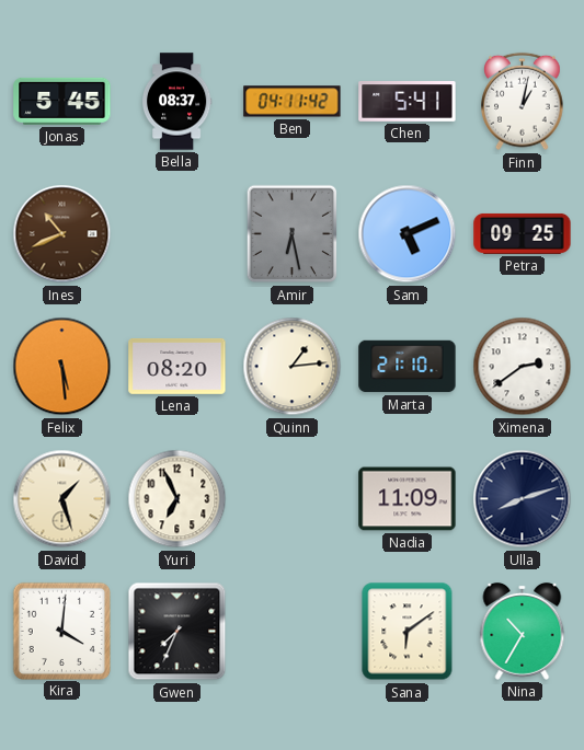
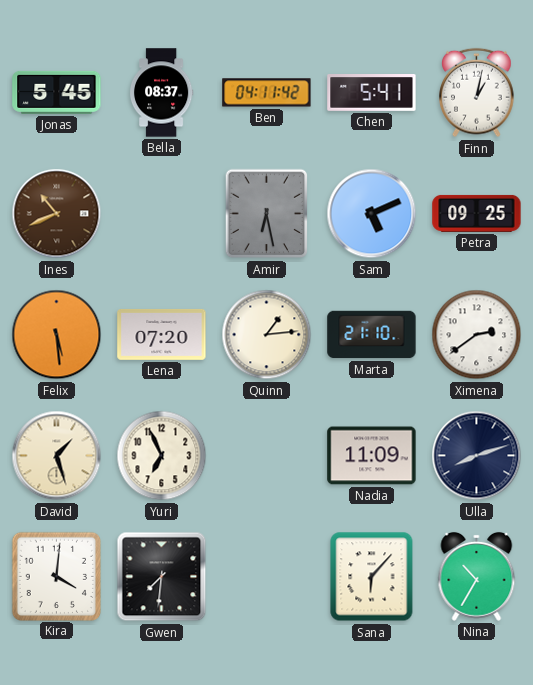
Lena: 08:20 -> 07:20 (162, 334)
Gwen: 7:34 -> 7:31 (162, 577)
Sana: 6:09 -> 6:07 (372, 577)
